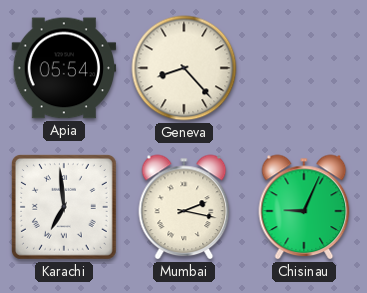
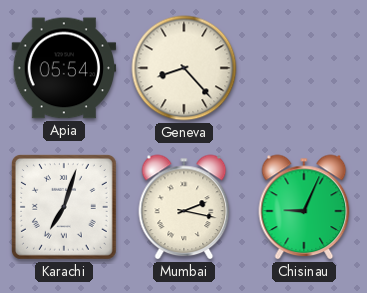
Karachi: 6:59 -> 7:03 (64, 207)
